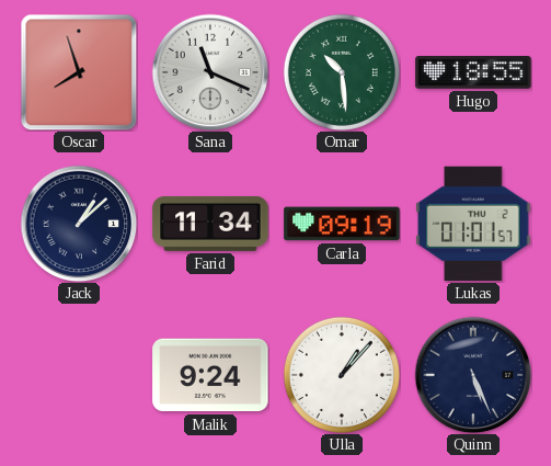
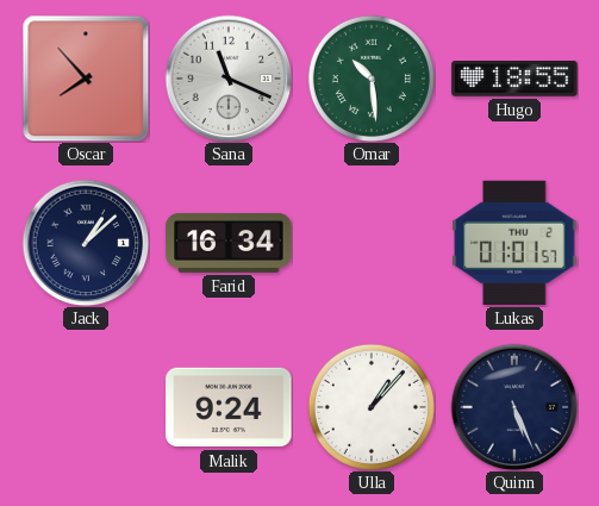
Oscar: 7:57 -> 7:53 (86, 79)
Farid: 11:34 -> 16:34 (229, 243)
Carla: 09:19 -> none (342, 224)
